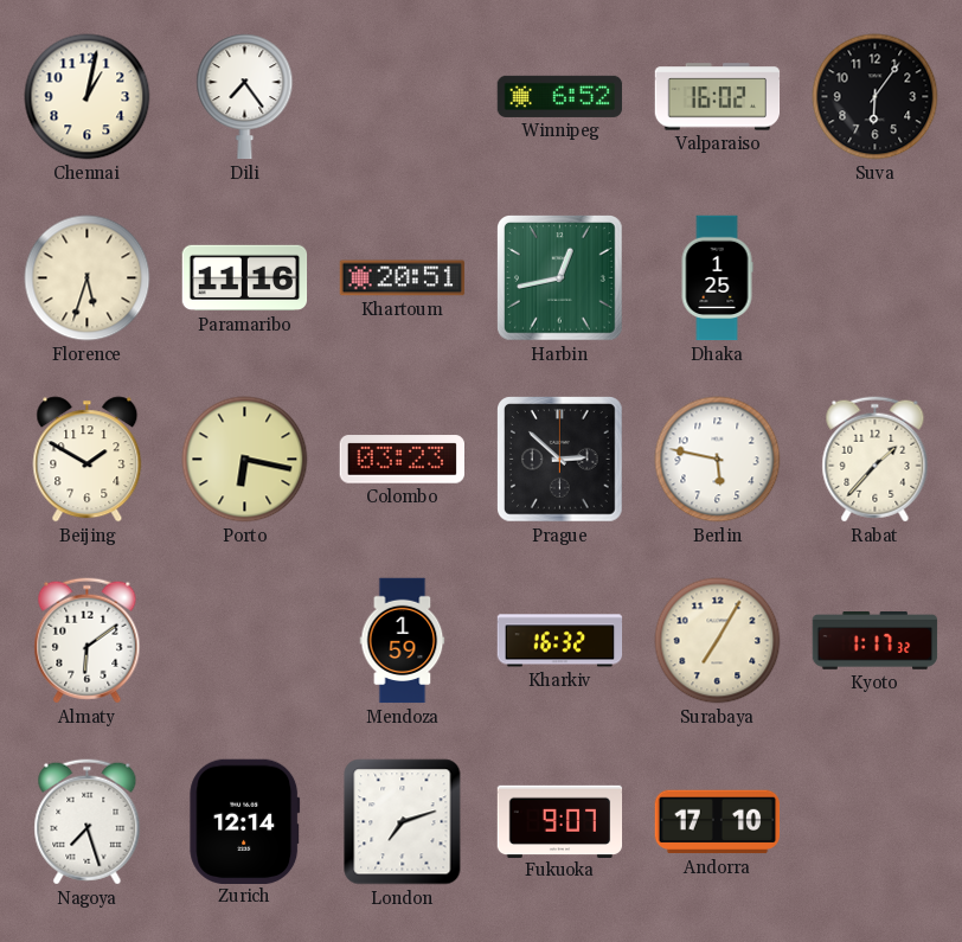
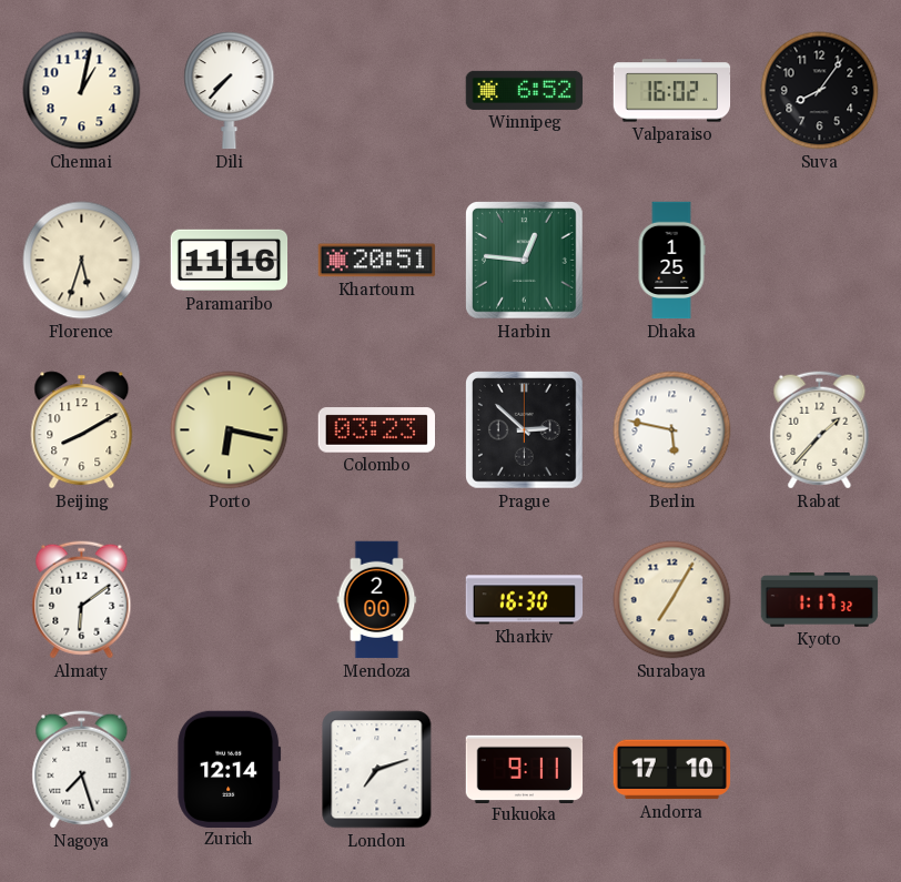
Dili: 7:24 -> 7:37 (230, 91)
Suva: 6:06 -> 8:06 (820, 91)
Harbin: 12:43 -> 12:46 (525, 261)
Beijing: 1:50 -> 8:10 (82, 430)
Mendoza: 1:59 -> 2:00 (377, 600)
Kharkiv: 16:32 -> 16:30 (525, 600)
Fukuoka: 9:07 -> 9:11 (525, 769)
